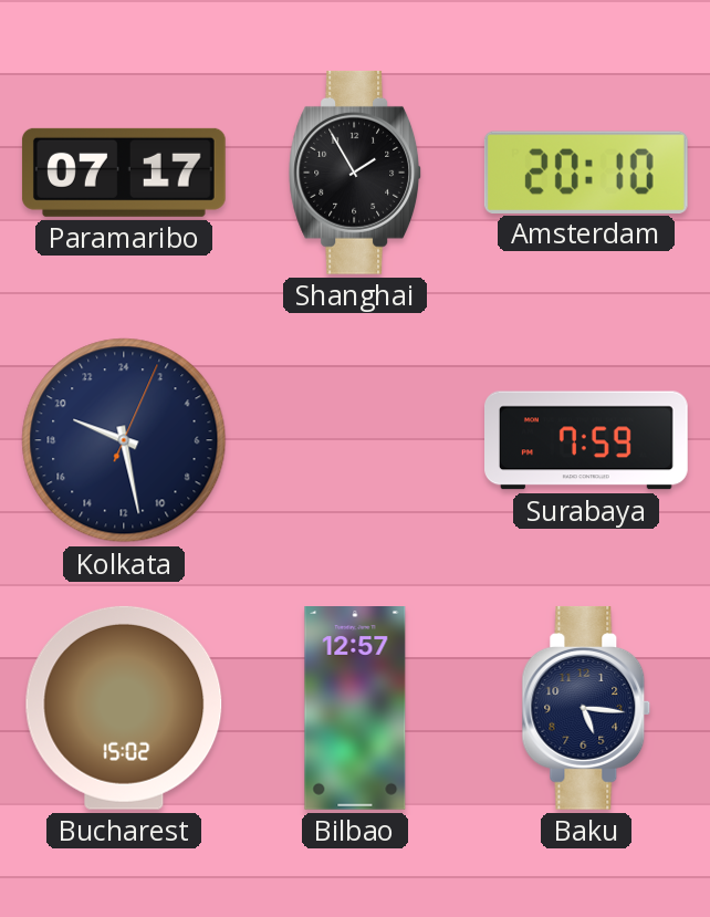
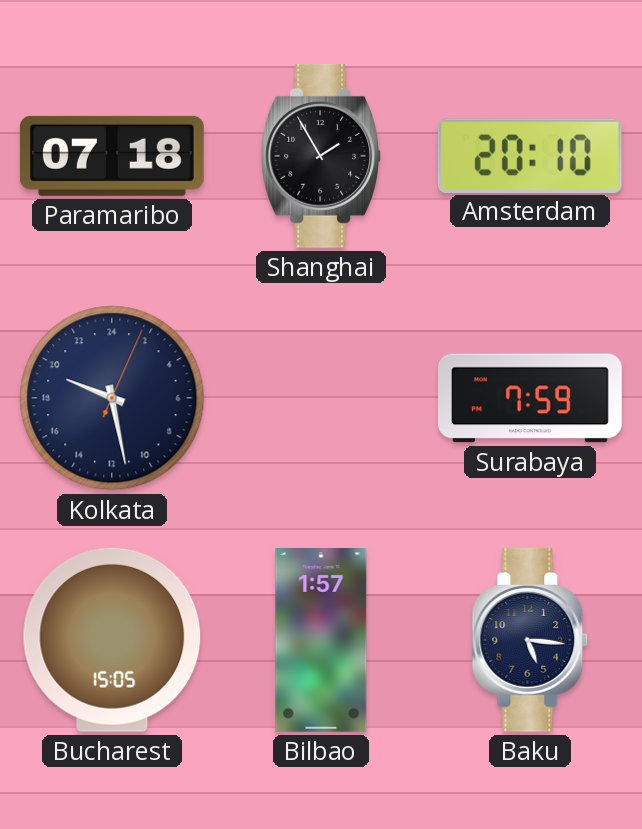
Paramaribo: 07:17 -> 07:18 (112, 156)
Bucharest: 15:02 -> 15:05 (112, 640)
Bilbao: 12:57 -> 1:57 (321, 641)
